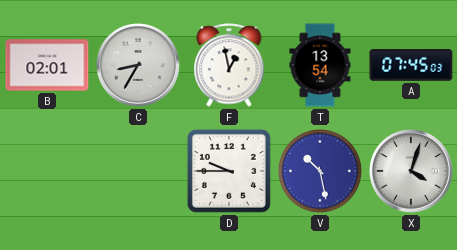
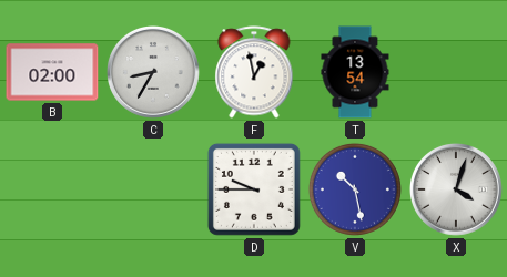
B: 02:01 -> 02:00 (52, 72)
A: 07:45 -> none (411, 65)
